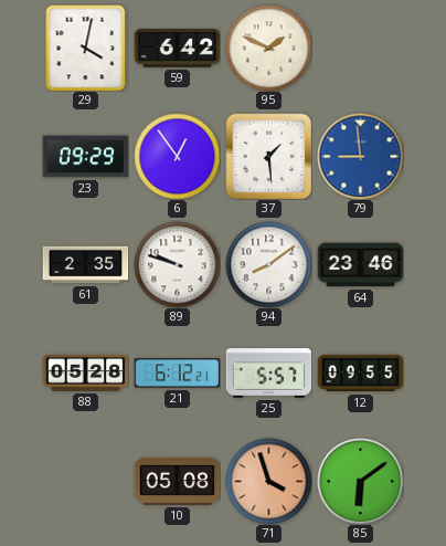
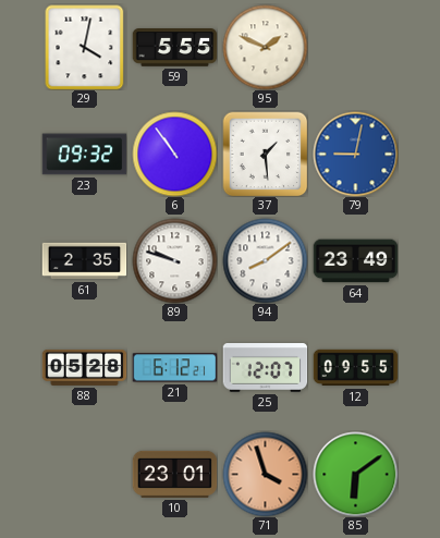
59: 6:42 -> 5:55 (174, 48)
23: 09:29 -> 09:32 (84, 155)
6: 12:54 -> 10:54 (174, 154)
79: 8:59 -> 9:02 (355, 154)
64: 23:46 -> 23:49 (355, 261)
25: 5:57 -> 12:07 (265, 368)
10: 05:08 -> 23:01 (174, 474)
